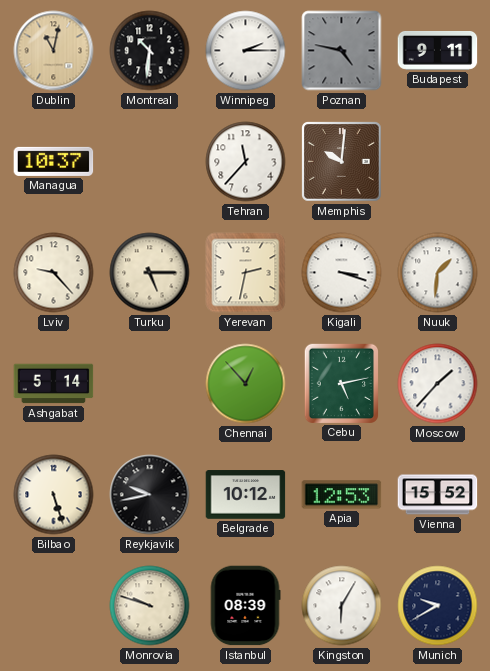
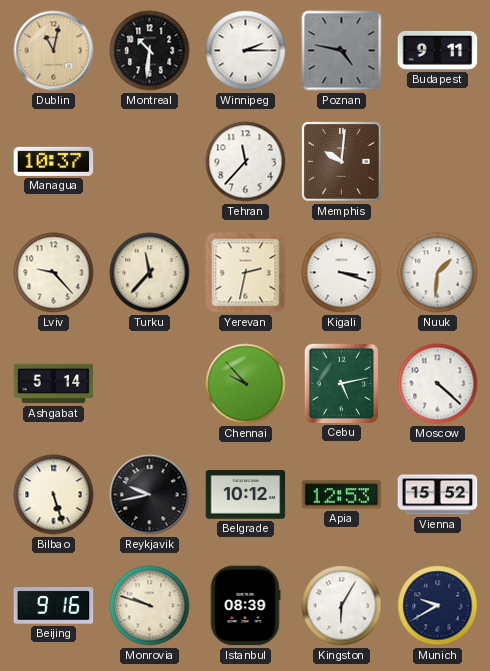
Turku: 5:15 -> 11:37 (150, 273)
Chennai: 12:53 -> 9:53 (246, 384)
Moscow: 1:37 -> 4:22 (438, 384)
Beijing: none -> 9:16 (54, 606)
